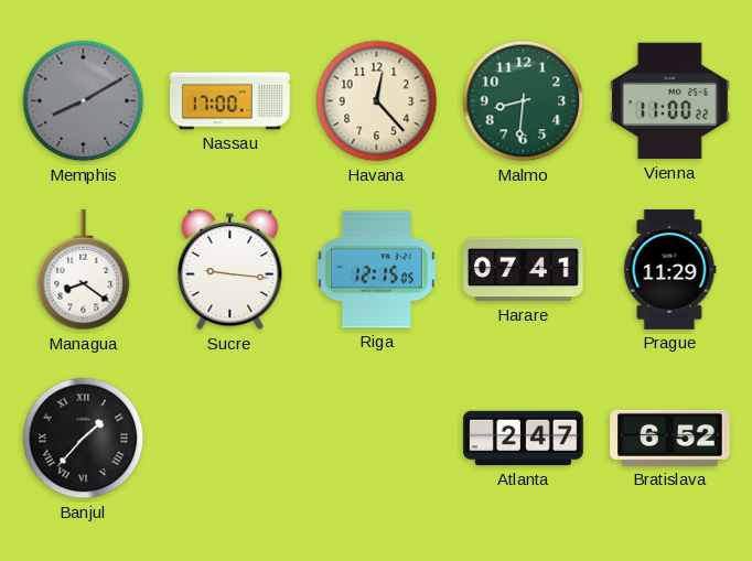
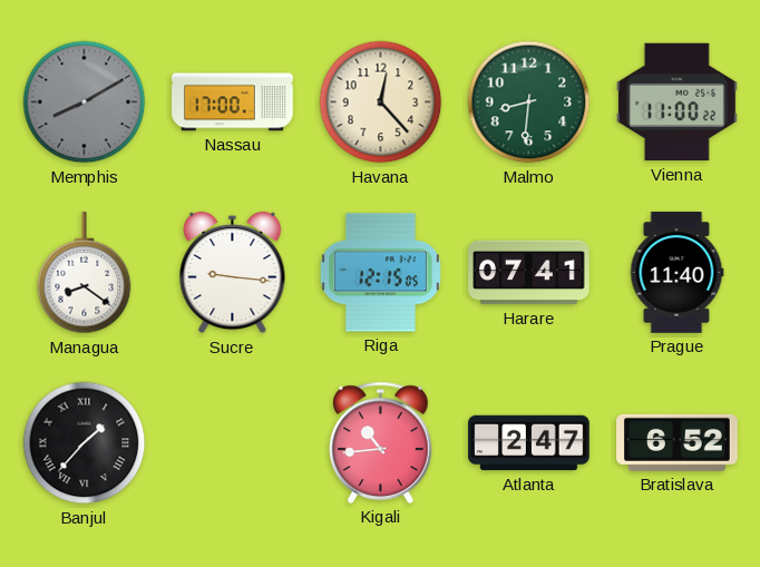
Prague: 11:29 -> 11:40 (676, 273)
Kigali: none -> 10:44 (381, 442)
